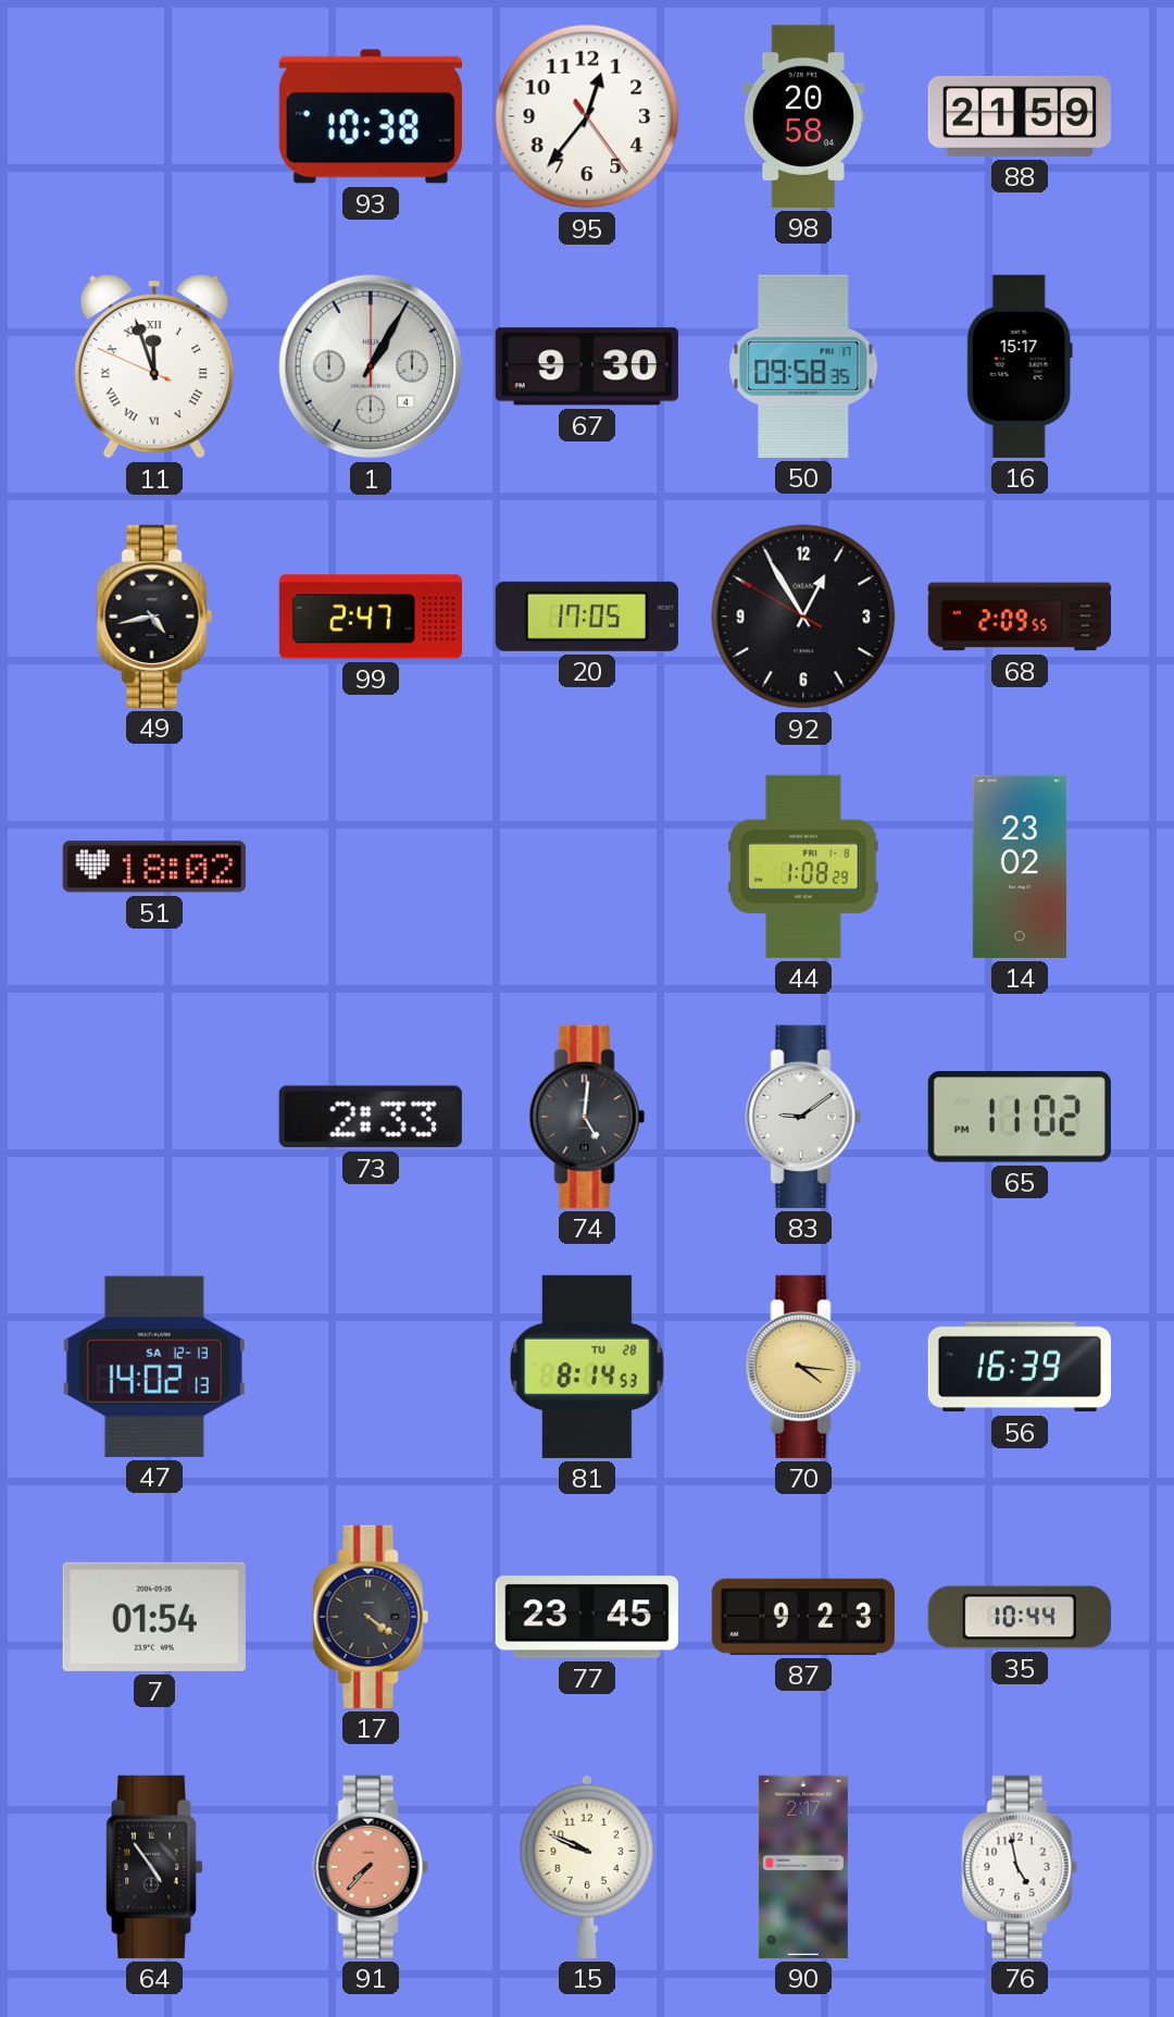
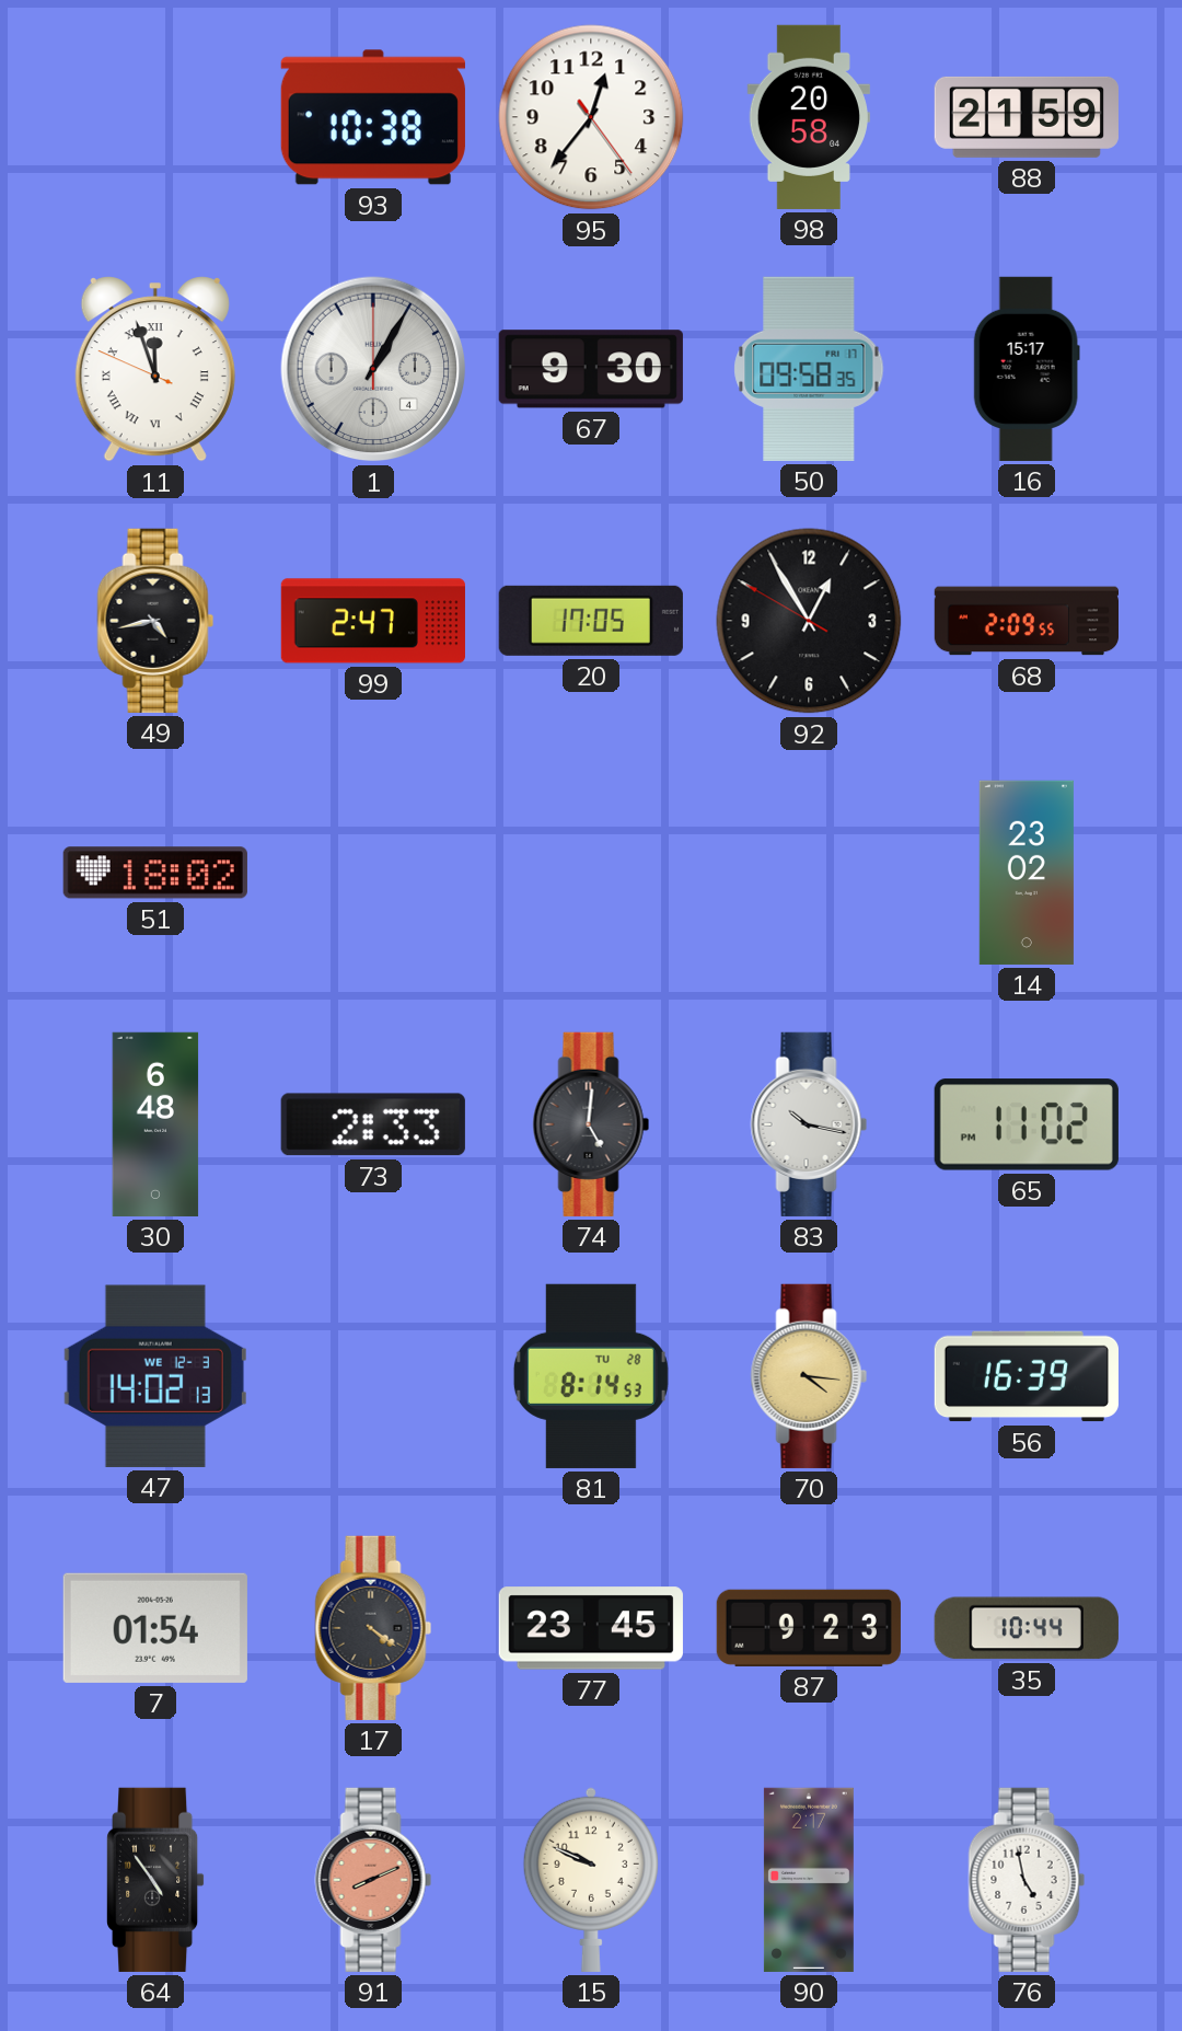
44: 1:08 -> none (803, 867)
30: none -> 6:48 (155, 1124)
83: 9:09 -> 10:17 (809, 1124)
47 date: SA 12-13 -> WE 12-3 (155, 1376)
91: 7:37 -> 8:11 (373, 1880)
